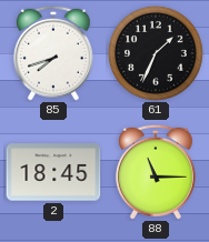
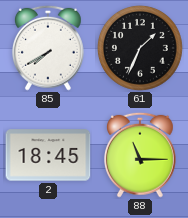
85: 7:42 -> 7:40 (49, 48)
